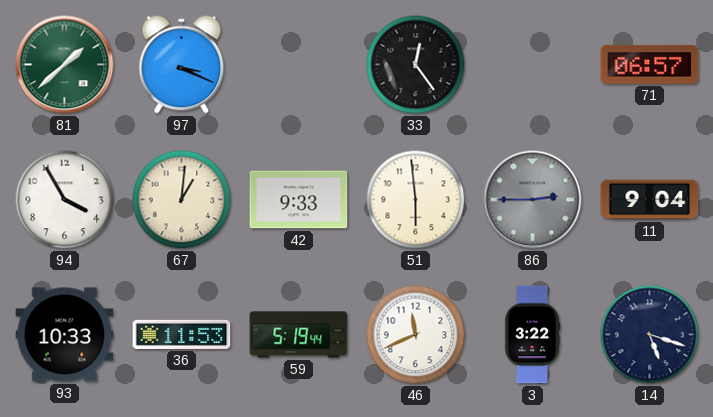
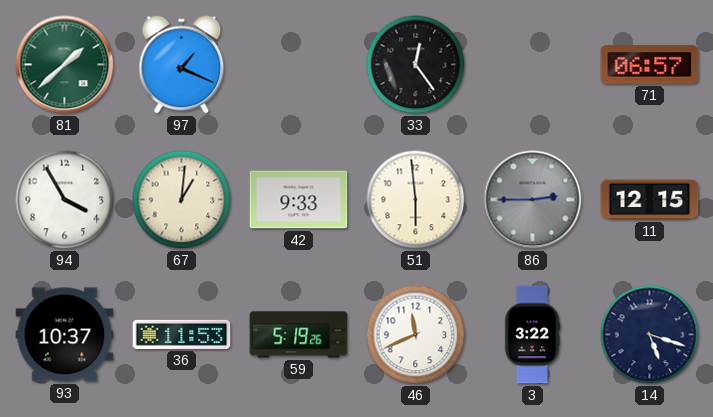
97: 3:19 -> 1:19 (182, 65)
11: 9:04 -> 12:15 (650, 200)
93: 10:33 -> 10:37 (65, 335)
59: 5:19:44 -> 5:19:26 (299, 335)
